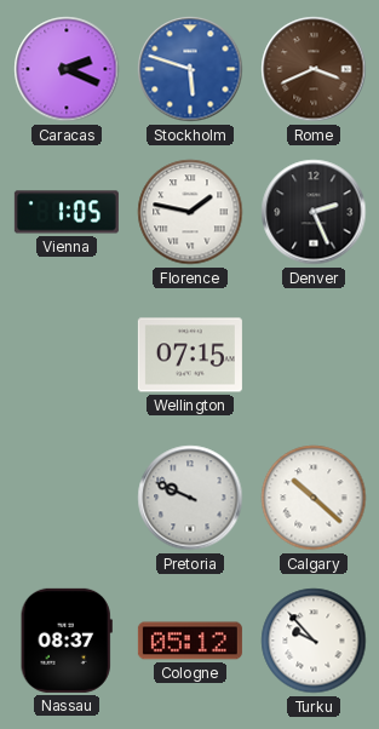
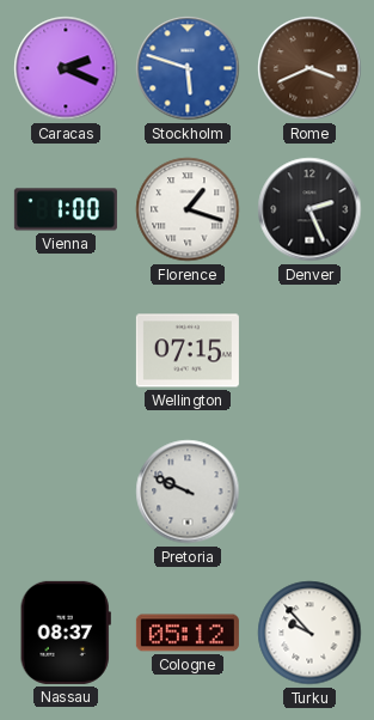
Vienna: 1:05 -> 1:00 (66, 209)
Florence: 1:47 -> 1:18 (188, 209)
Calgary: 10:22 -> none (314, 498)
